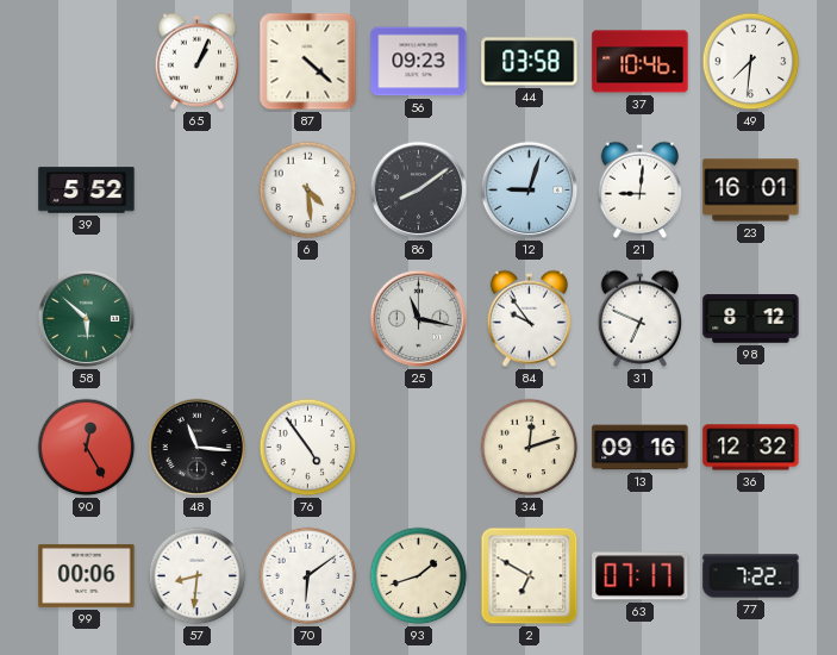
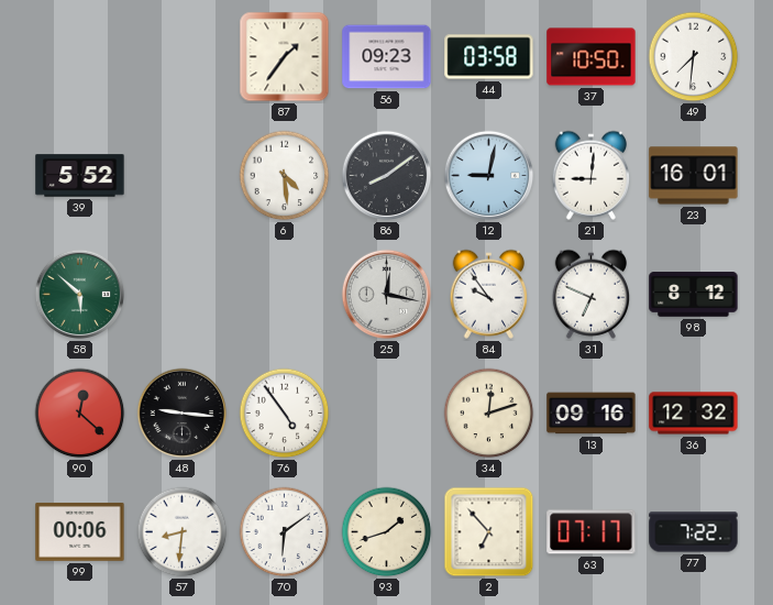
65: 1:04 -> none (198, 61)
87: 4:22 -> 1:36 (285, 57)
37: 10:46 -> 10:50 (592, 57)
12: 9:03 -> 9:02 (489, 176)
25: 11:17 -> 12:17 (387, 295)
90: 12:25 -> 12:22 (80, 414)
48: 11:16 -> 9:16 (183, 414)
2: 6:50 -> 6:53 (489, 532)
